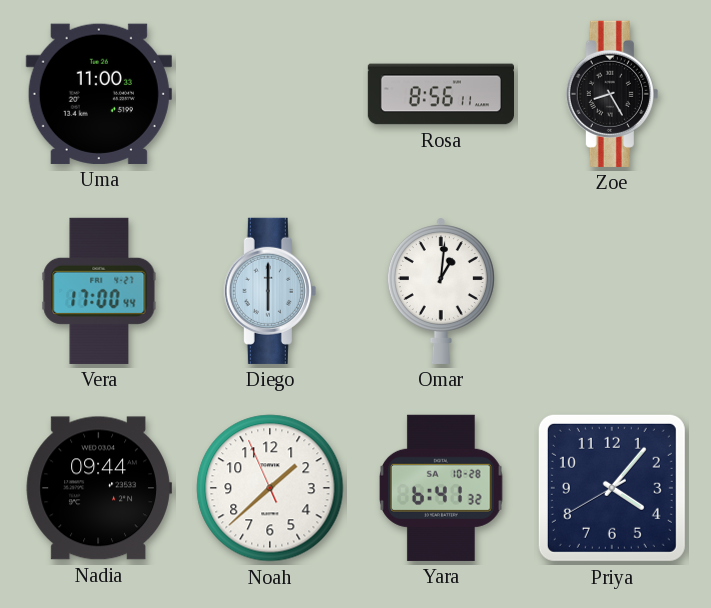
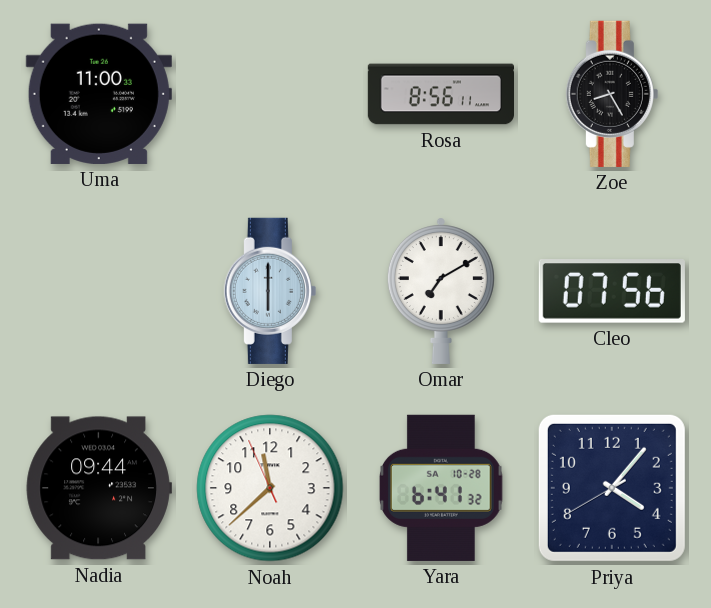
Vera: 17:00 -> none (99, 291)
Omar: 1:01 -> 7:10 (441, 291)
Cleo: none -> 07:56 (612, 292)
Noah: 1:37 -> 11:37 (270, 488)
